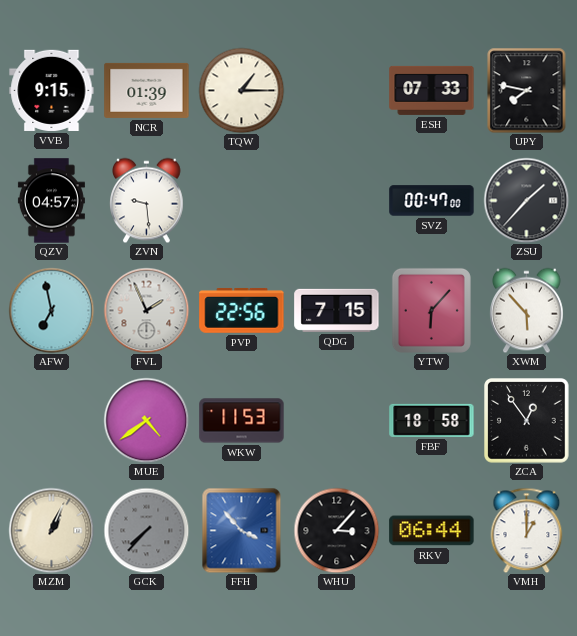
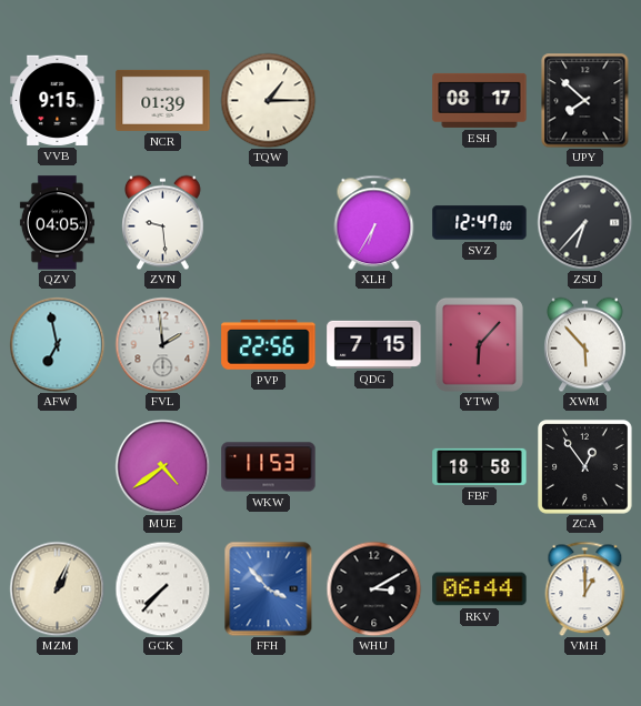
ESH: 07:33 -> 08:17 (480, 100)
UPY: 7:47 -> 7:52 (585, 100)
QZV: 04:57 -> 04:05 (57, 223)
XLH: none -> 6:35 (374, 222)
SVZ: 00:47 -> 12:47 (480, 223)
ZSU: 1:37 -> 6:37 (584, 222)
FVL: 1:56 -> 1:59 (162, 344)
GCK dial: grey -> white (162, 588)
WHU: 3:07 -> 3:10 (373, 588)
